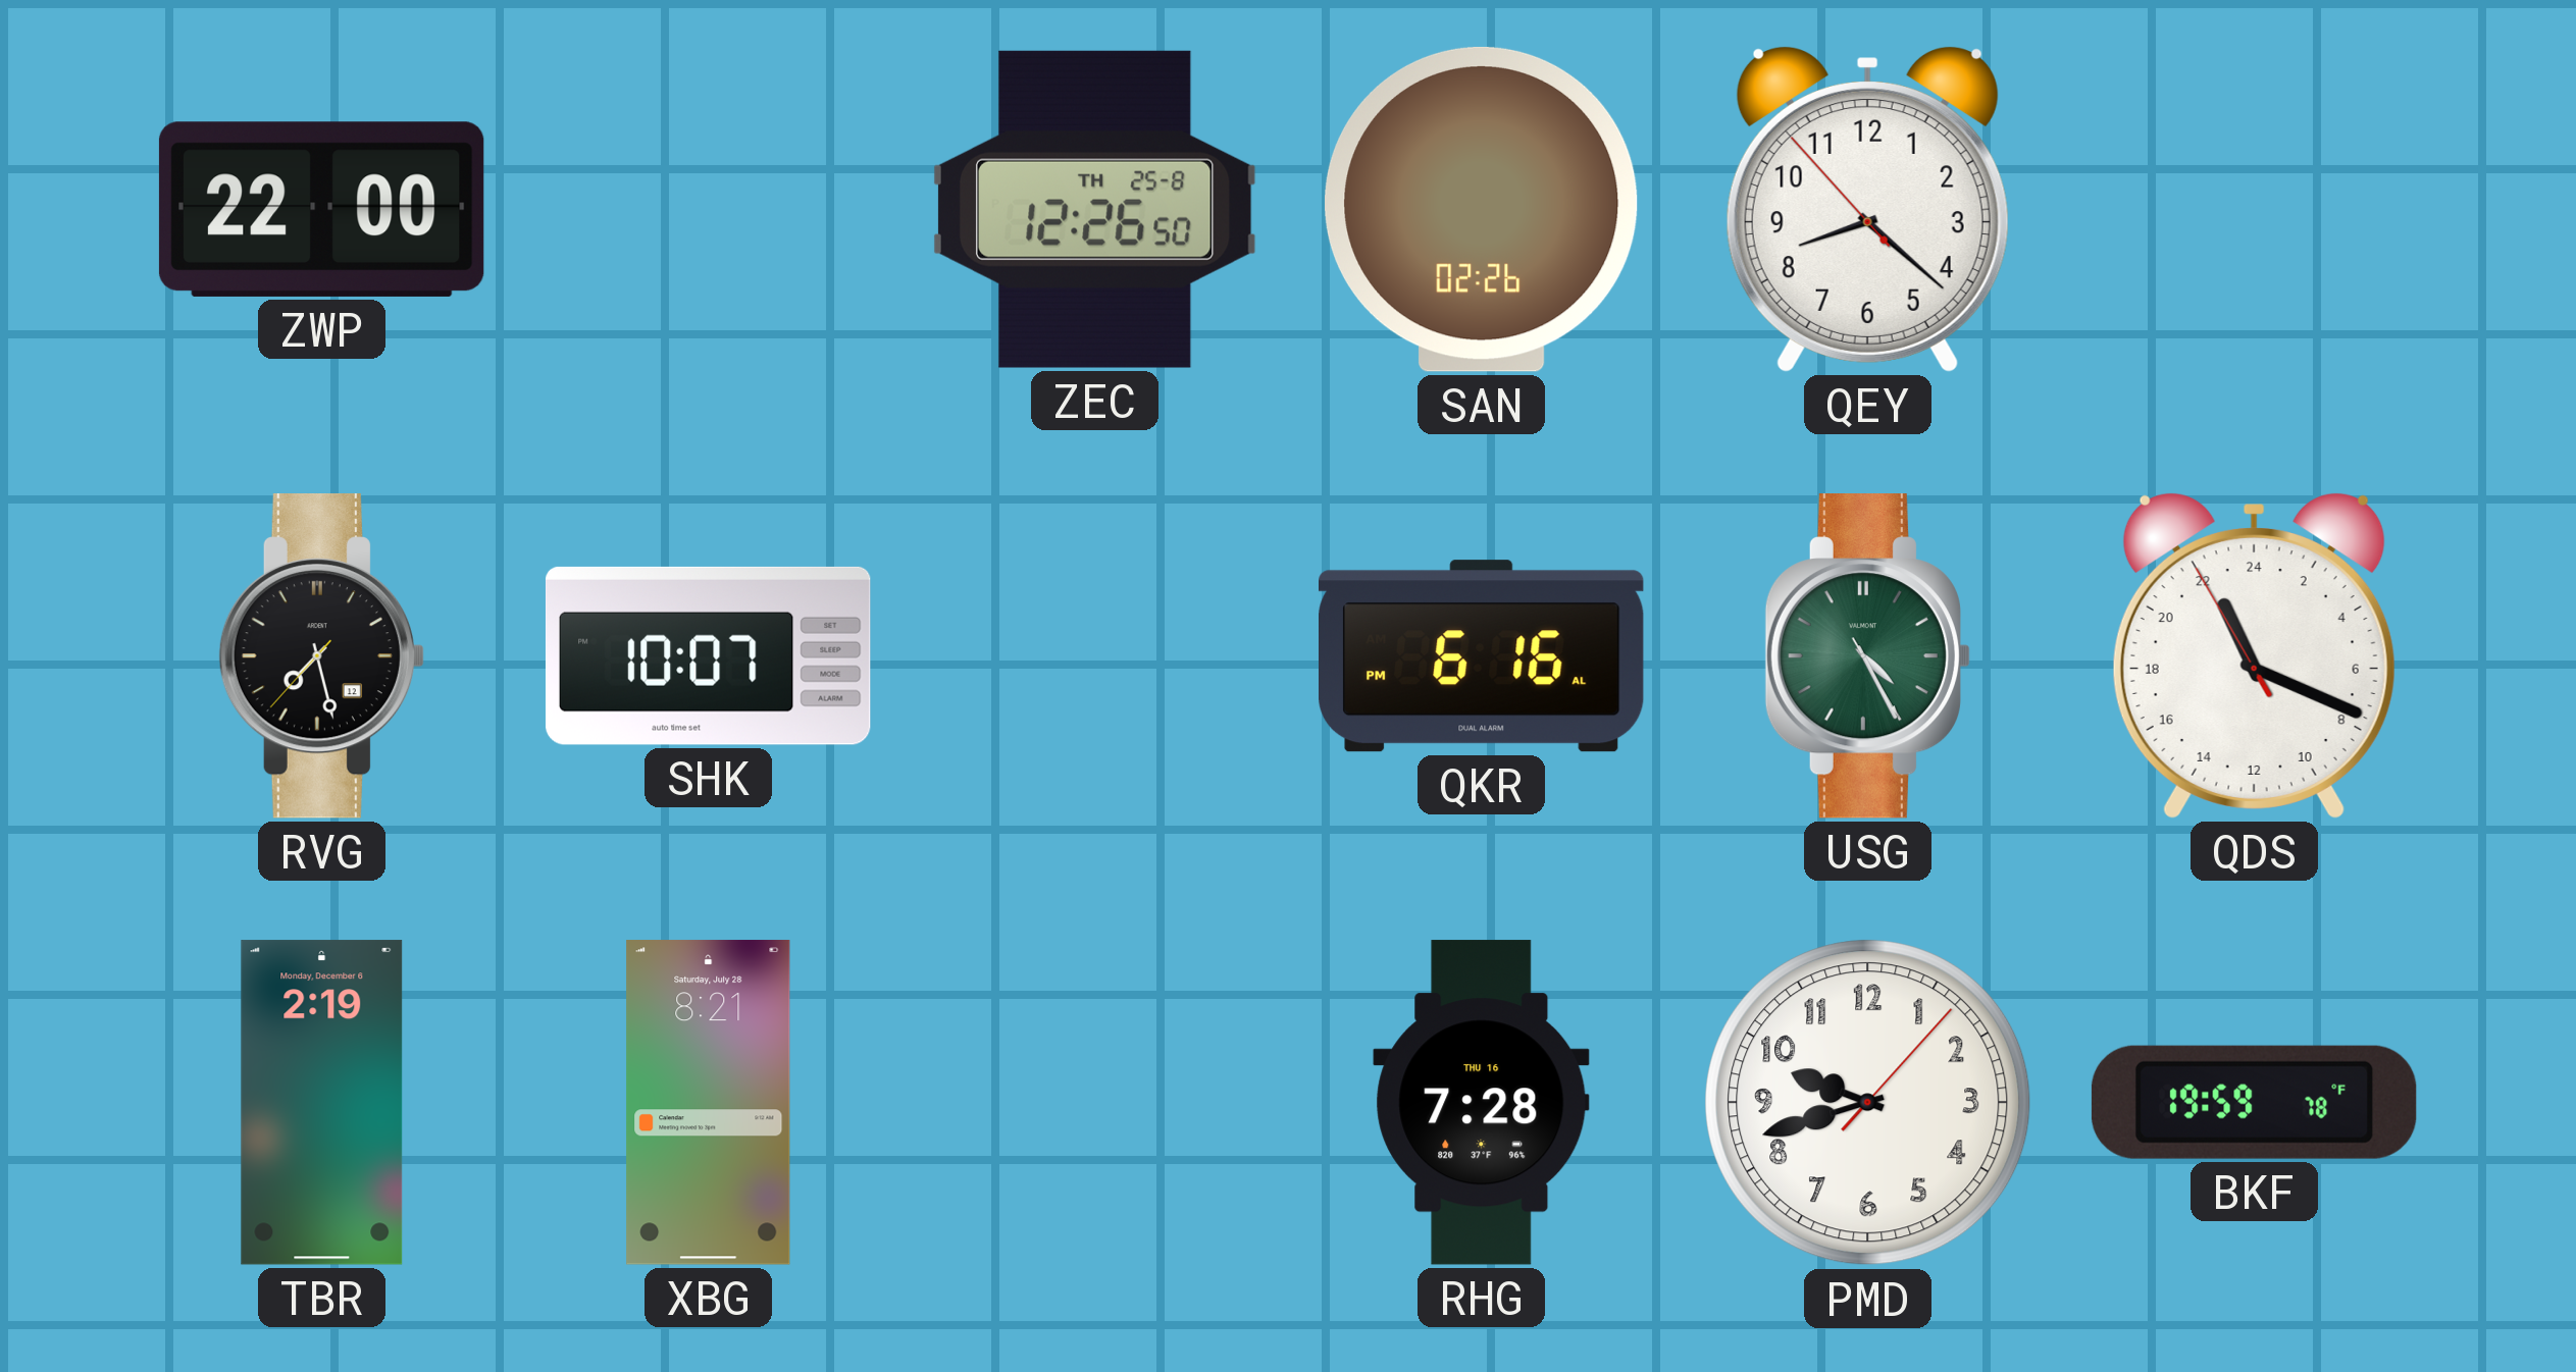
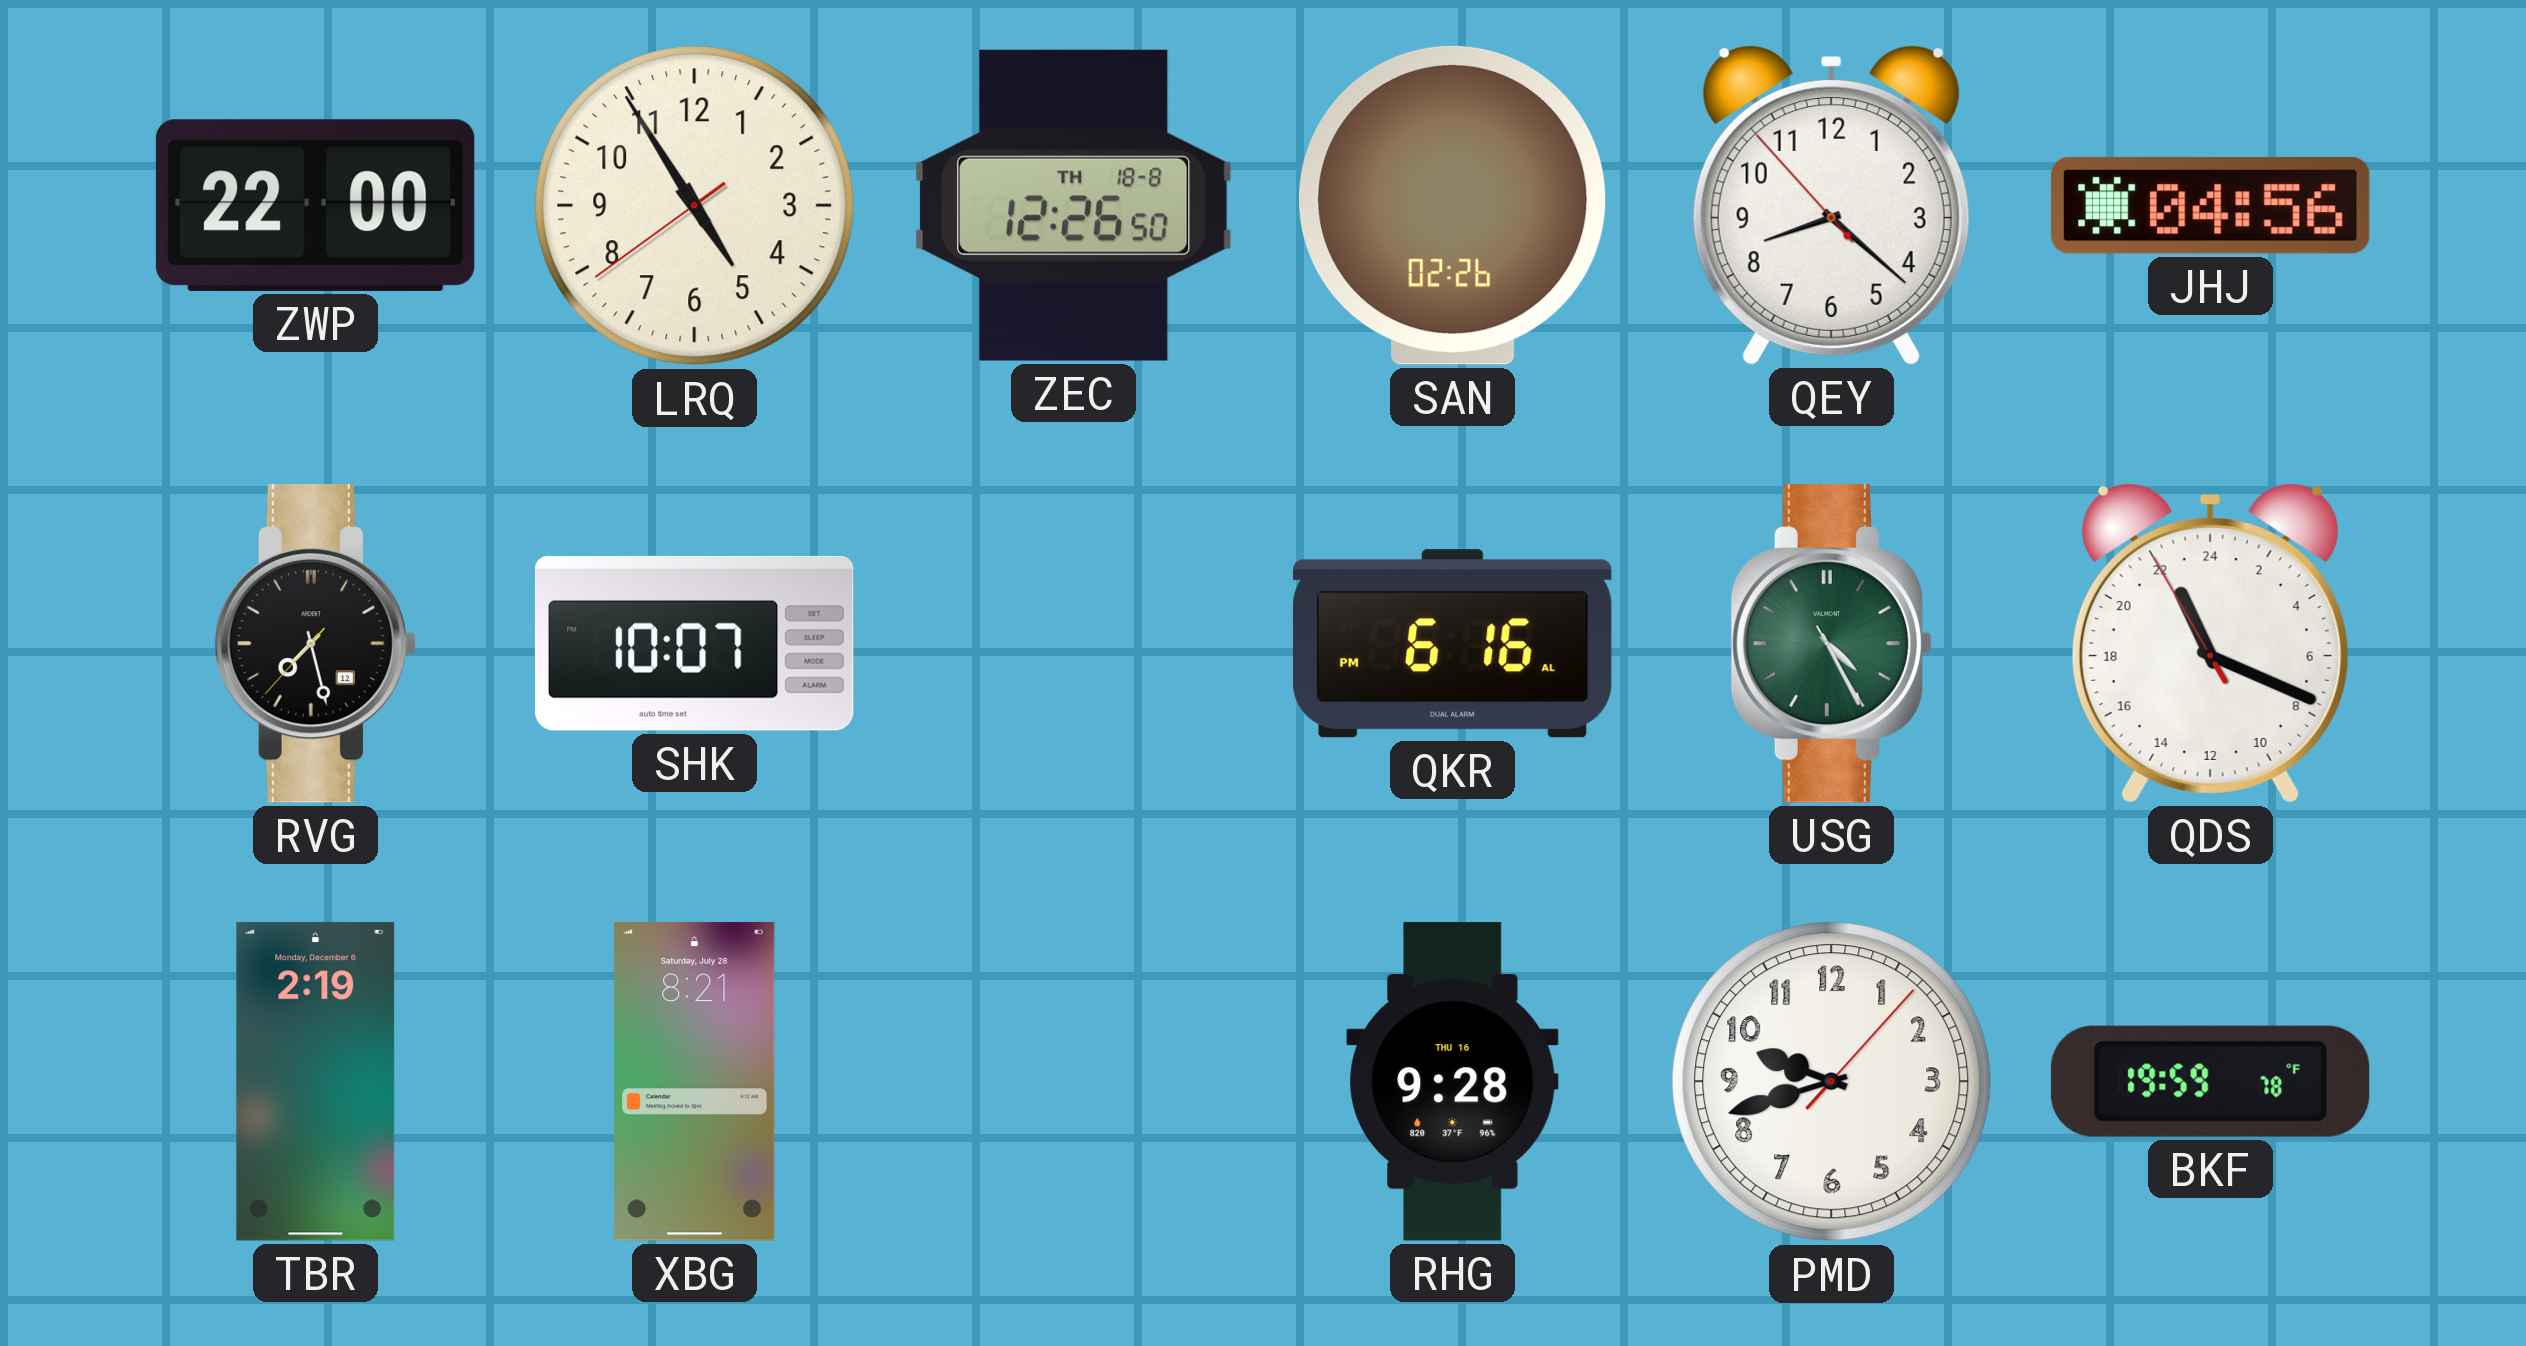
LRQ: none -> 4:54 (695, 206)
ZEC date: TH 25-8 -> TH 18-8 (1073, 205)
JHJ: none -> 04:56 (2211, 205)
RHG: 7:28 -> 9:28 (1453, 1082)
